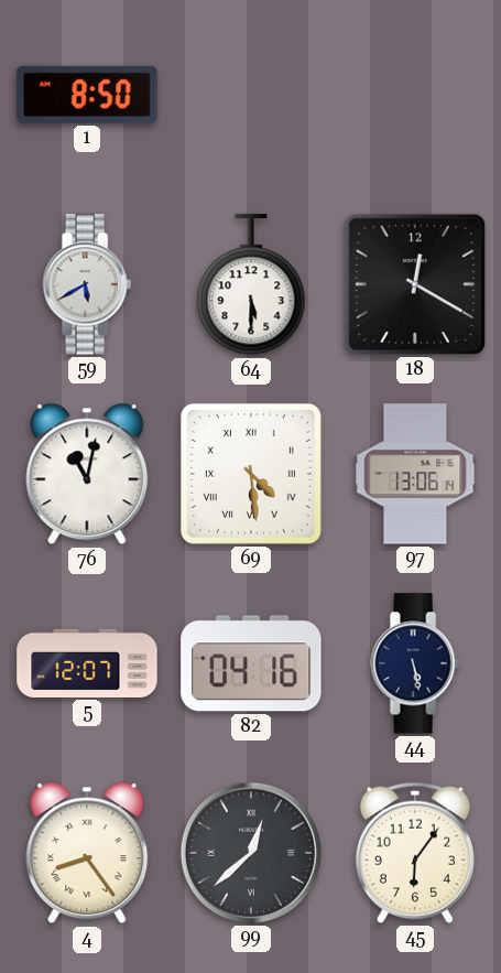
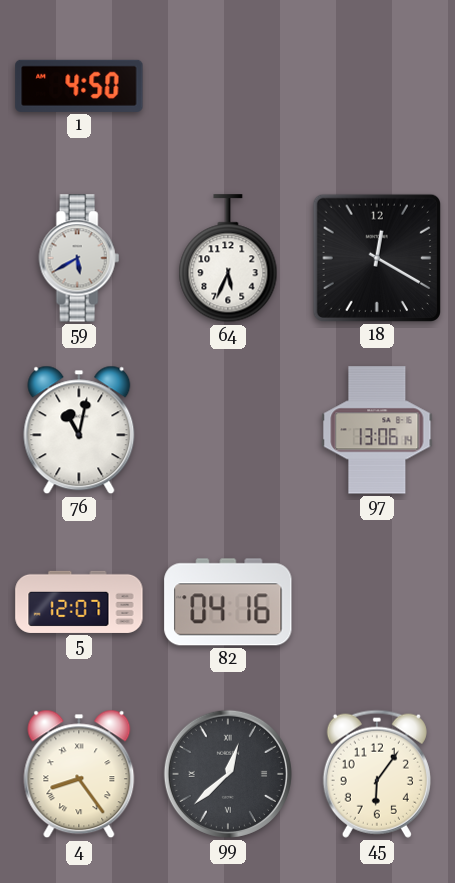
1: 8:50 -> 4:50 (79, 86)
64: 5:30 -> 5:34 (228, 259)
69: 4:29 -> none (251, 474)
44: 5:28 -> none (415, 663)
